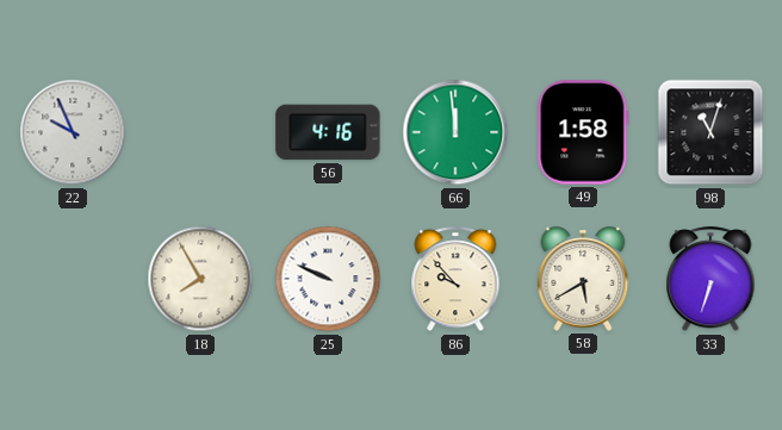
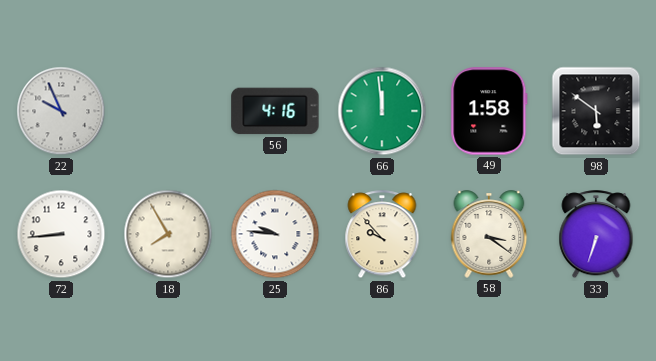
98: 11:03 -> 5:51 (596, 111)
72: none -> 8:44 (61, 234)
25: 9:49 -> 9:46 (275, 234)
58: 5:40 -> 3:21 (489, 234)
